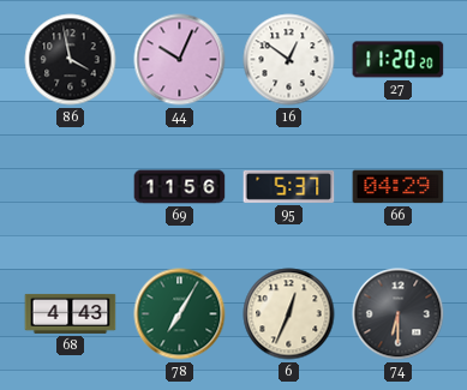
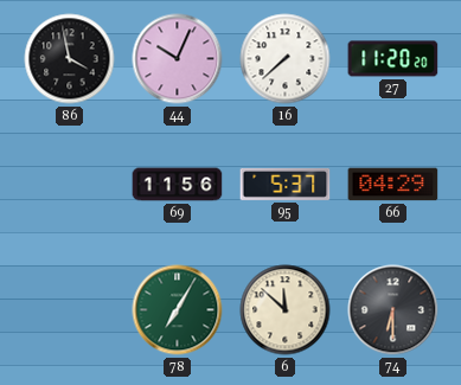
16: 12:51 -> 7:38 (286, 59)
68: 4:43 -> none (71, 313)
6: 12:34 -> 11:52 (286, 310)
